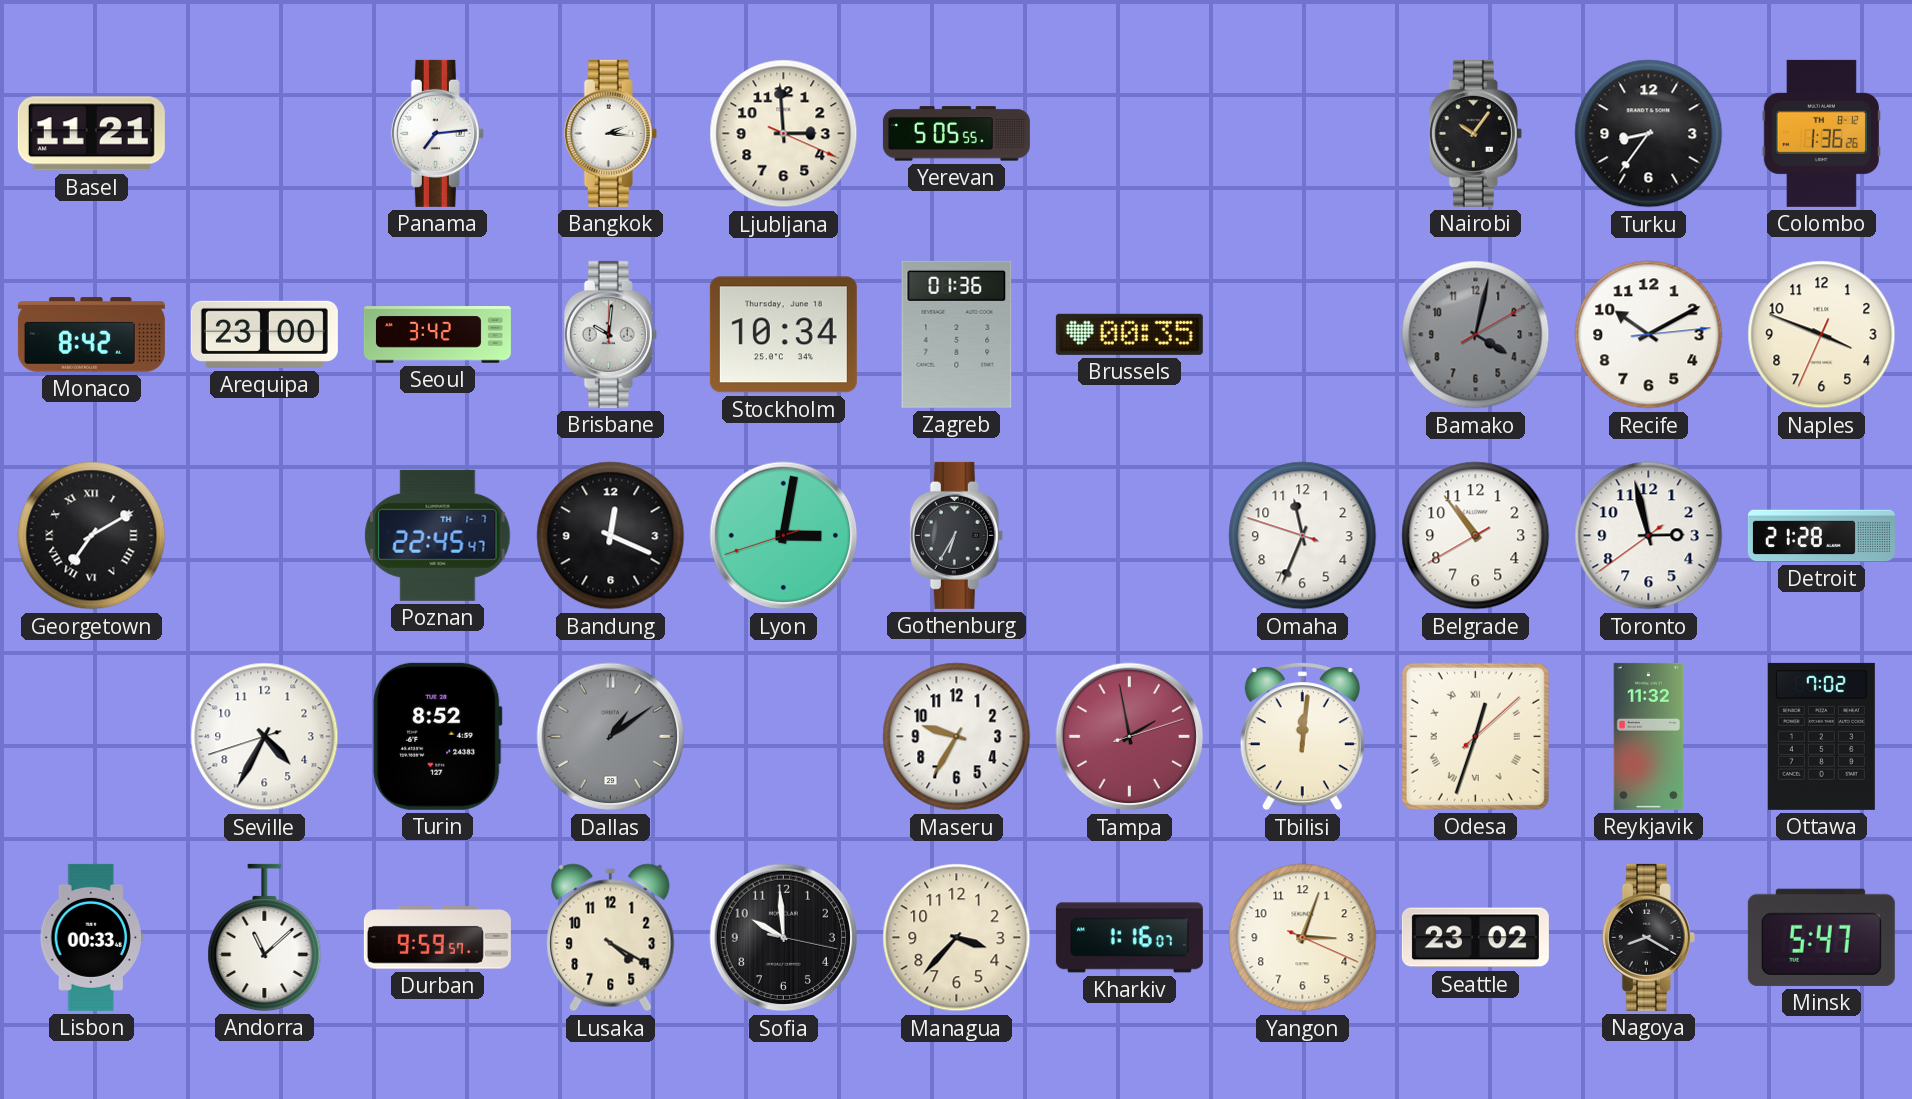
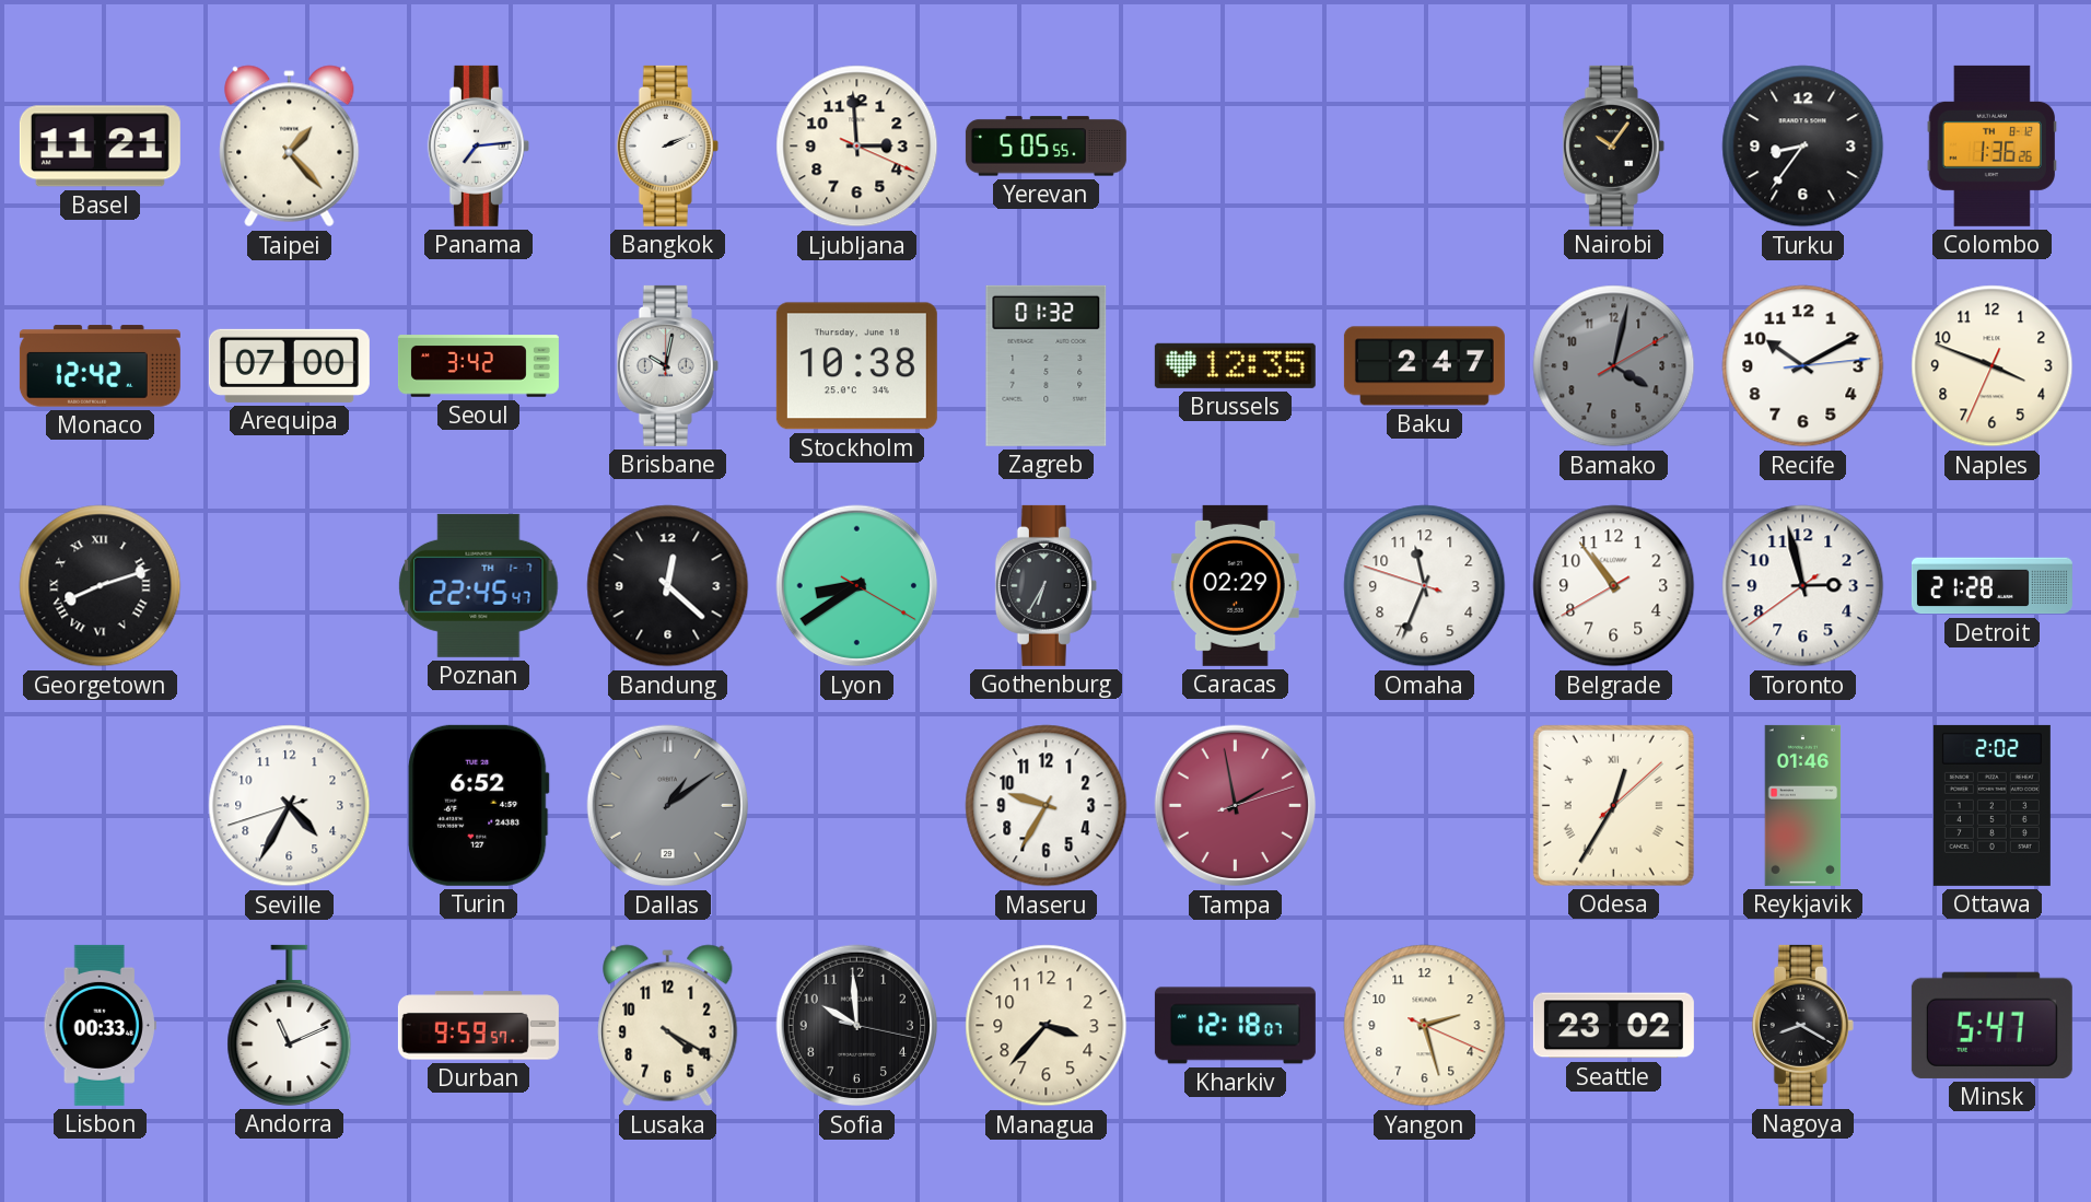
Taipei: none -> 1:23 (290, 147)
Bangkok: 2:16 -> 2:11 (667, 145)
Monaco: 8:42 -> 12:42 (100, 366)
Arequipa: 23:00 -> 07:00 (289, 365)
Brisbane: 10:01 -> 10:02 (667, 365)
Stockholm: 10:34 -> 10:38 (856, 366)
Zagreb: 01:36 -> 01:32 (1047, 365)
Brussels: 00:35 -> 12:35 (1235, 365)
Baku: none -> 2:47 (1424, 366)
Georgetown: 7:10 -> 8:12 (101, 586)
Bandung: 12:19 -> 12:22 (668, 586)
Lyon: 3:01 -> 8:39 (857, 586)
Caracas: none -> 02:29 (1235, 585)
Turin: 8:52 -> 6:52 (479, 805)
Tbilisi: 12:01 -> none (1302, 737)
Odesa: 12:33 -> 12:35 (1613, 805)
Reykjavik: 11:32 -> 01:46 (1803, 805)
Ottawa: 7:02 -> 2:02 (1991, 805)
Andorra: 11:08 -> 11:11 (290, 1025)
Kharkiv: 1:16 -> 12:18 (1235, 1026)
Yangon: 3:03 -> 2:27 (1425, 1026)
